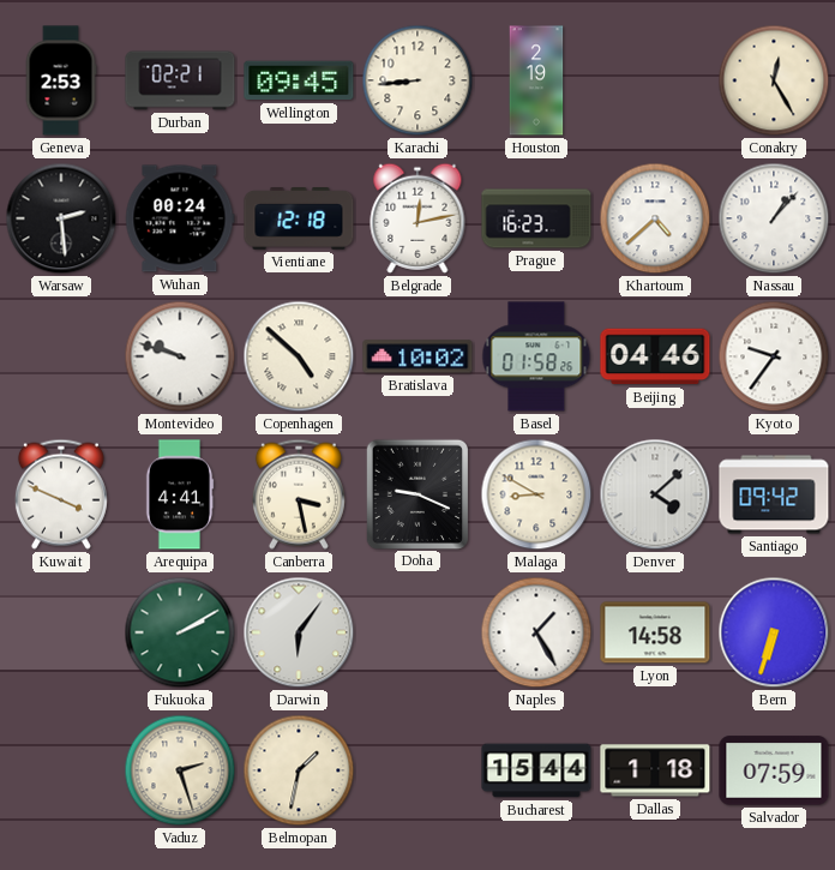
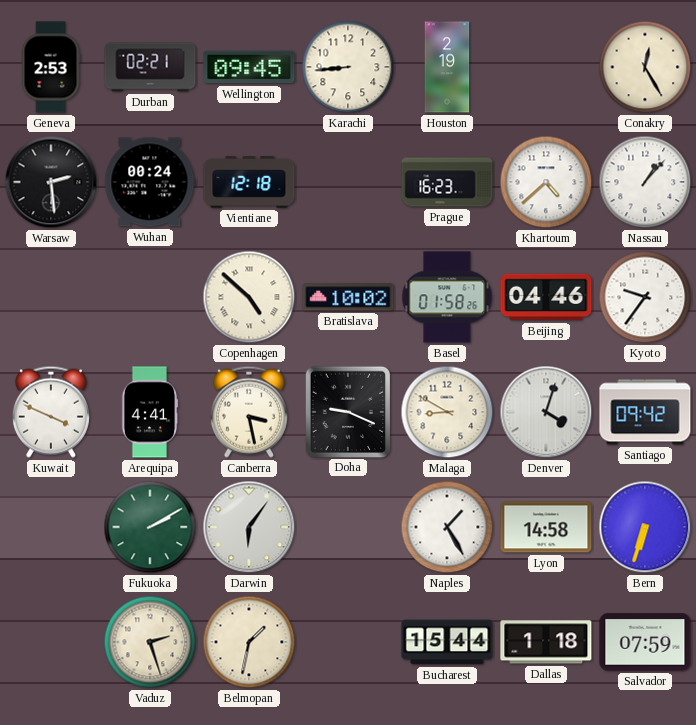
Belgrade: 12:13 -> none (417, 218)
Montevideo: 9:48 -> none (180, 356)
Denver: 4:08 -> 4:03 (546, 412)
